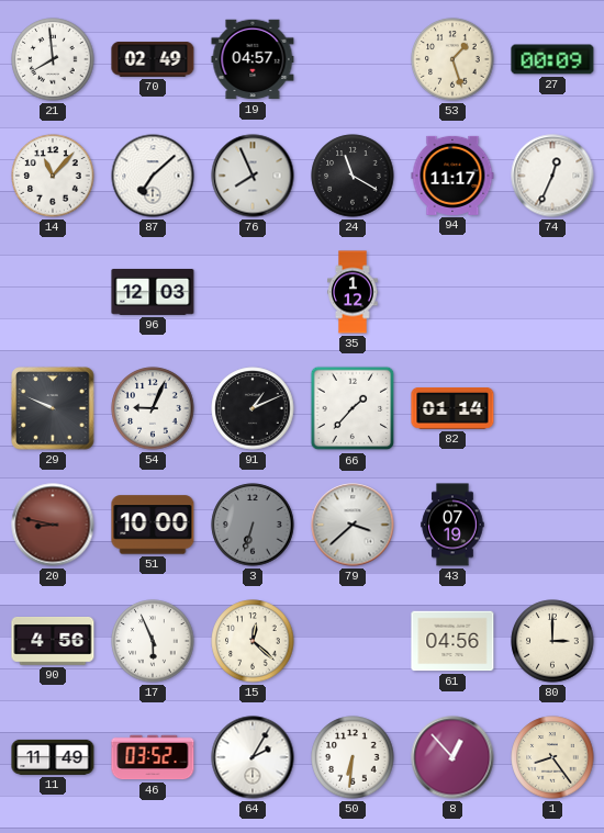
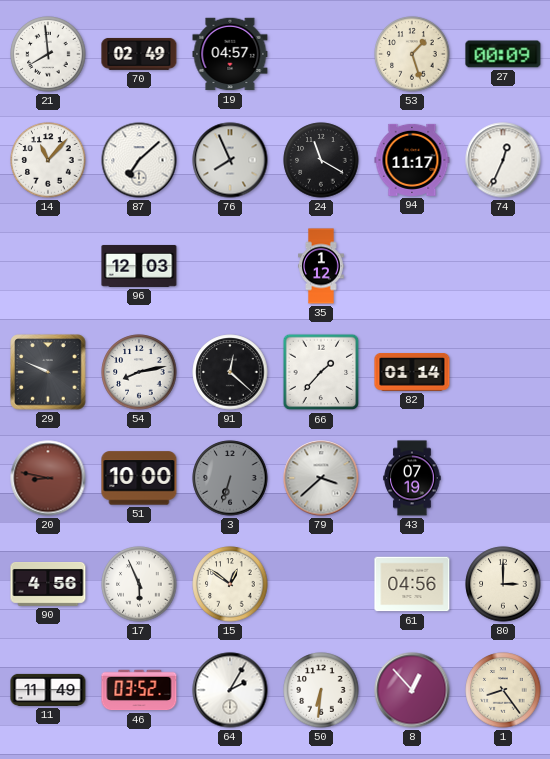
54: 9:04 -> 8:13 (139, 372)
91: 1:11 -> 12:22 (230, 372)
15: 12:22 -> 12:51 (230, 584)
